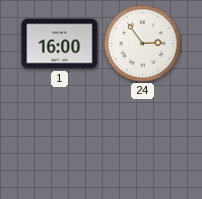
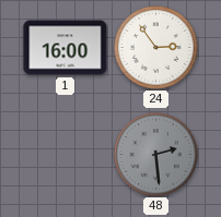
48: none -> 2:29 (156, 155)
